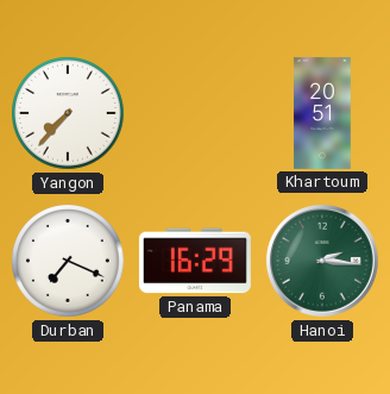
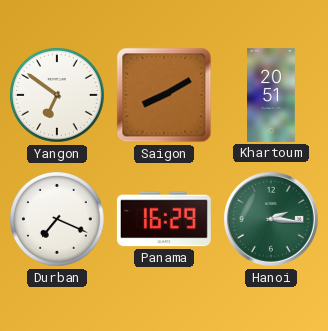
Yangon: 7:37 -> 6:51 (57, 95)
Saigon: none -> 8:10 (164, 95)
